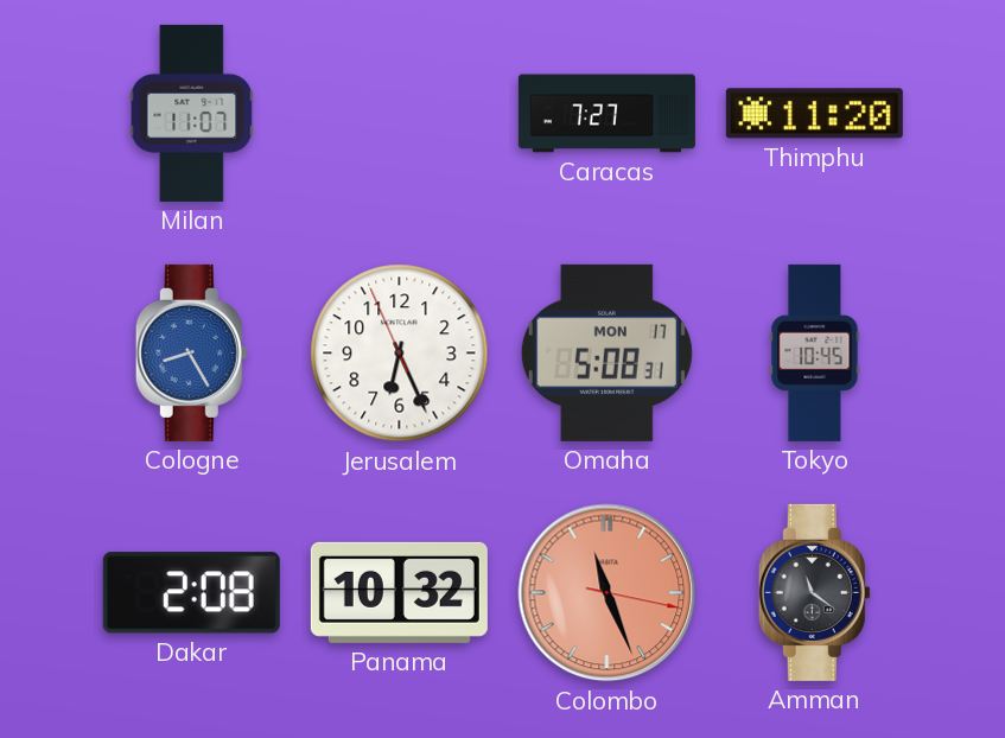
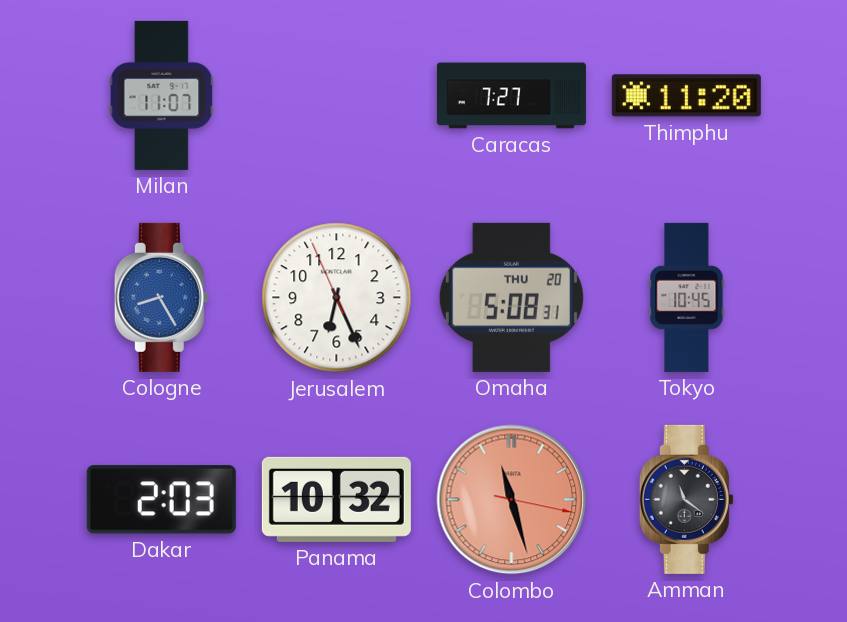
Omaha date: MON 17 -> THU 20 (511, 297)
Dakar: 2:08 -> 2:03 (161, 500)
Colombo: 11:26 -> 11:27 (512, 500)
